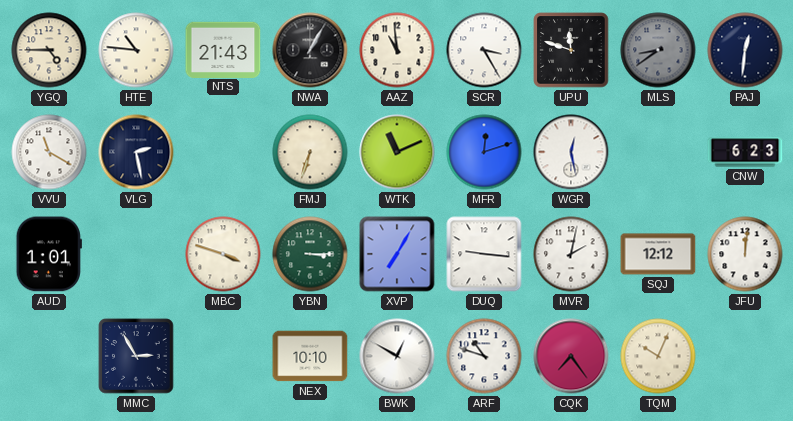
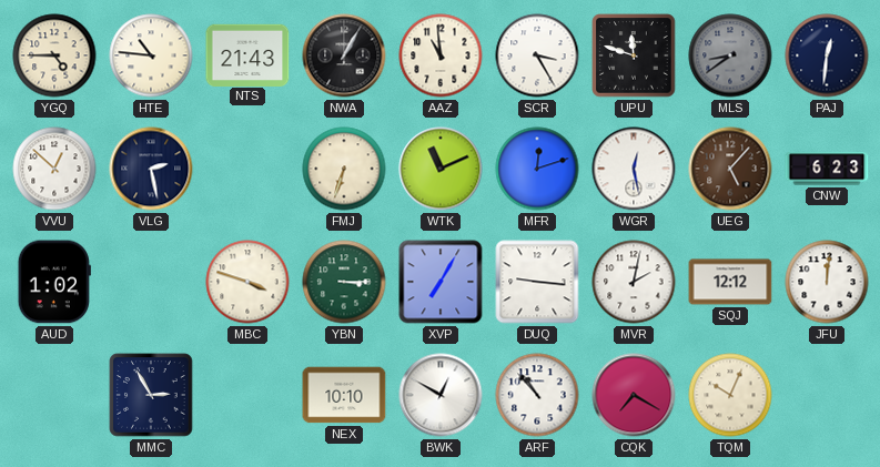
VVU: 11:20 -> 12:52 (54, 169)
UEG: none -> 5:07 (730, 169)
AUD: 1:01 -> 1:02 (54, 282)
ARF: 10:48 -> 10:53 (537, 395)
CQK: 7:24 -> 7:20 (634, 395)
